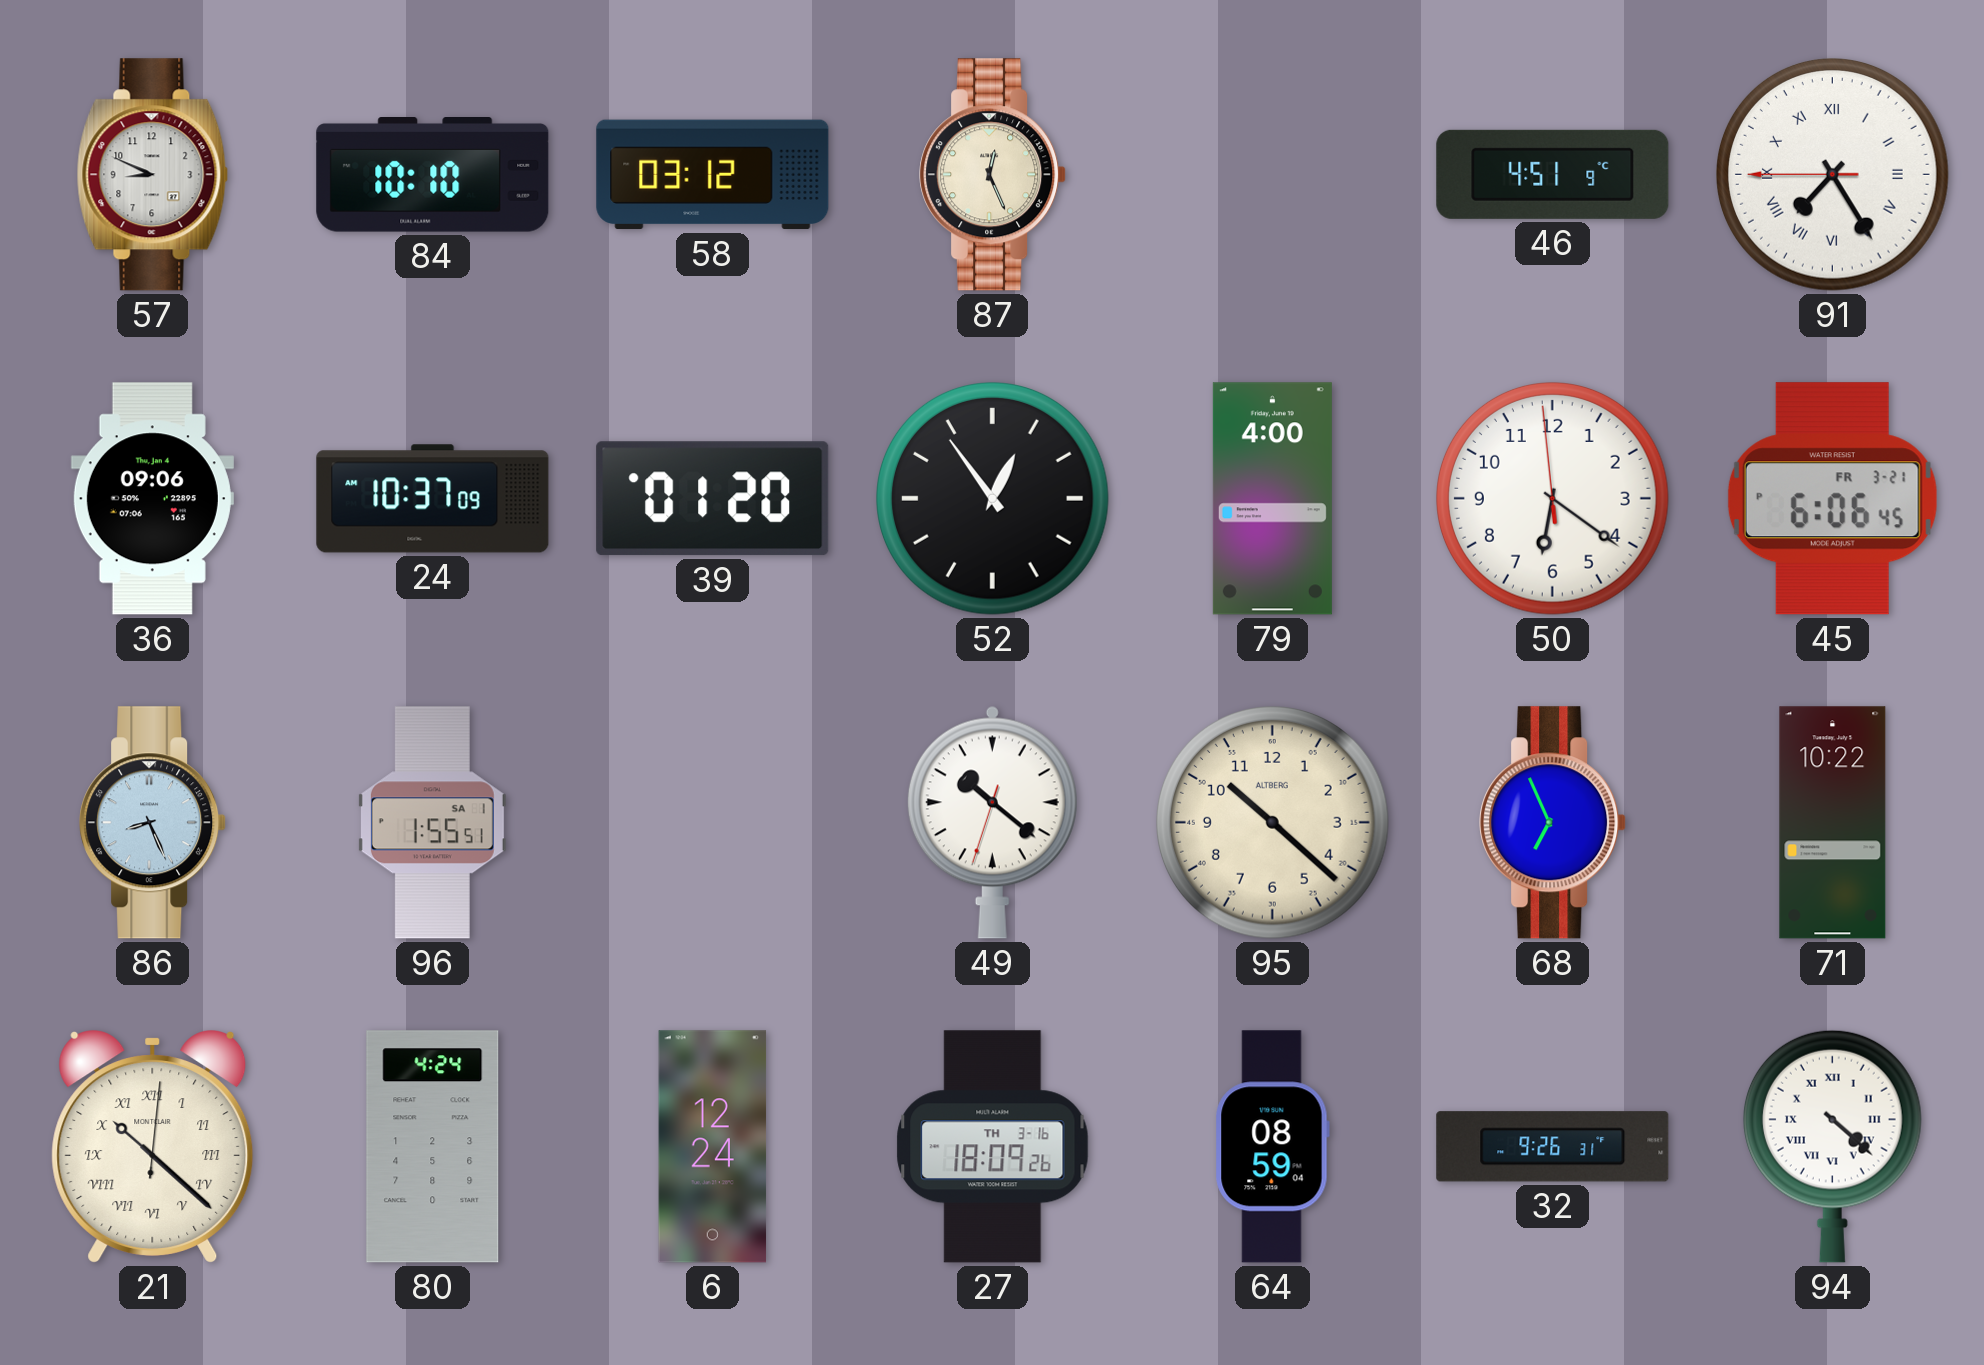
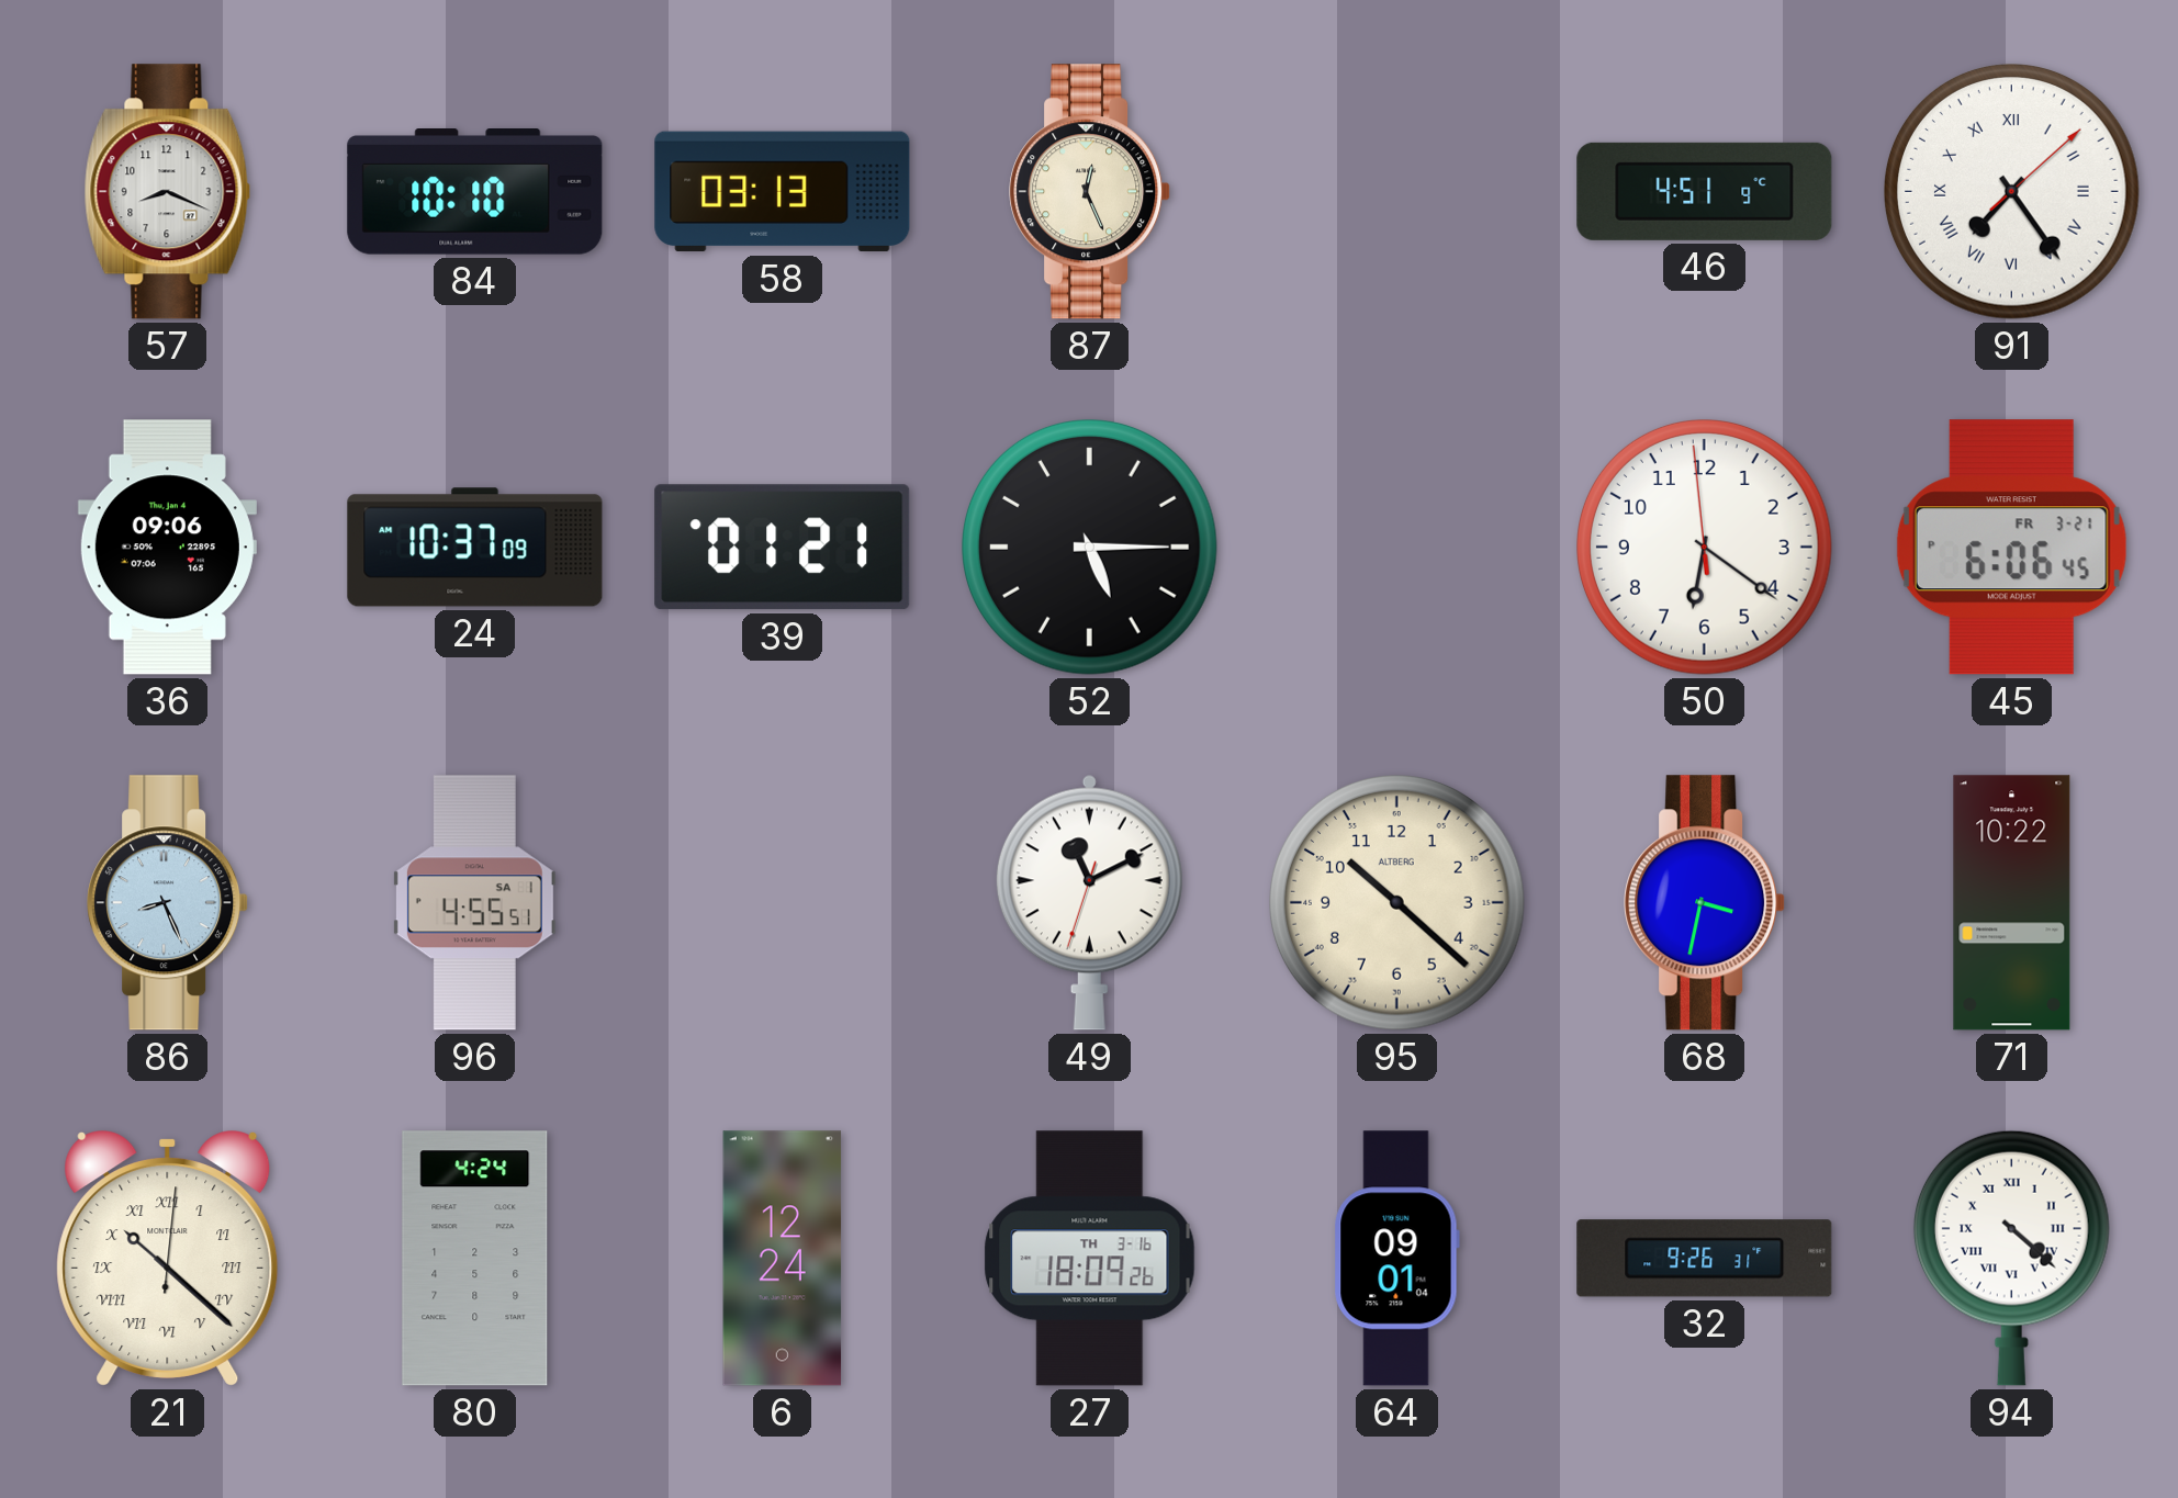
57: 8:49 -> 8:19 (168, 192)
58: 03:12 -> 03:13 (783, 192)
91: 7:24:45 -> 7:24:08 (2012, 192)
39: 01:20 -> 01:21 (783, 548)
52: 12:54 -> 5:15 (1090, 548)
79: 4:00 -> none (1272, 499)
96: 1:55 -> 4:55 (474, 903)
49: 10:21 -> 11:10 (1089, 902)
68: 6:56 -> 3:32 (1705, 903)
64: 08:59 -> 09:01 (1396, 1259)
